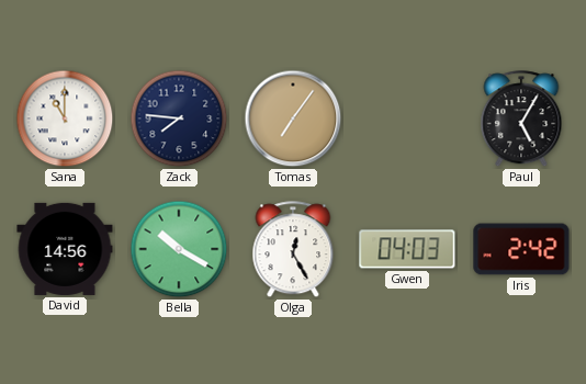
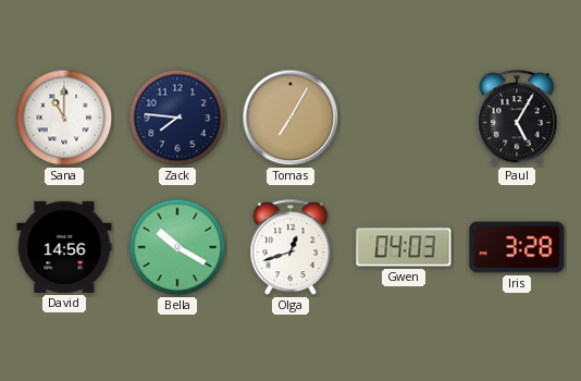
Tomas: 7:06 -> 7:05 (290, 118)
Olga: 12:25 -> 12:42 (290, 248)
Iris: 2:42 -> 3:28 (517, 247)
